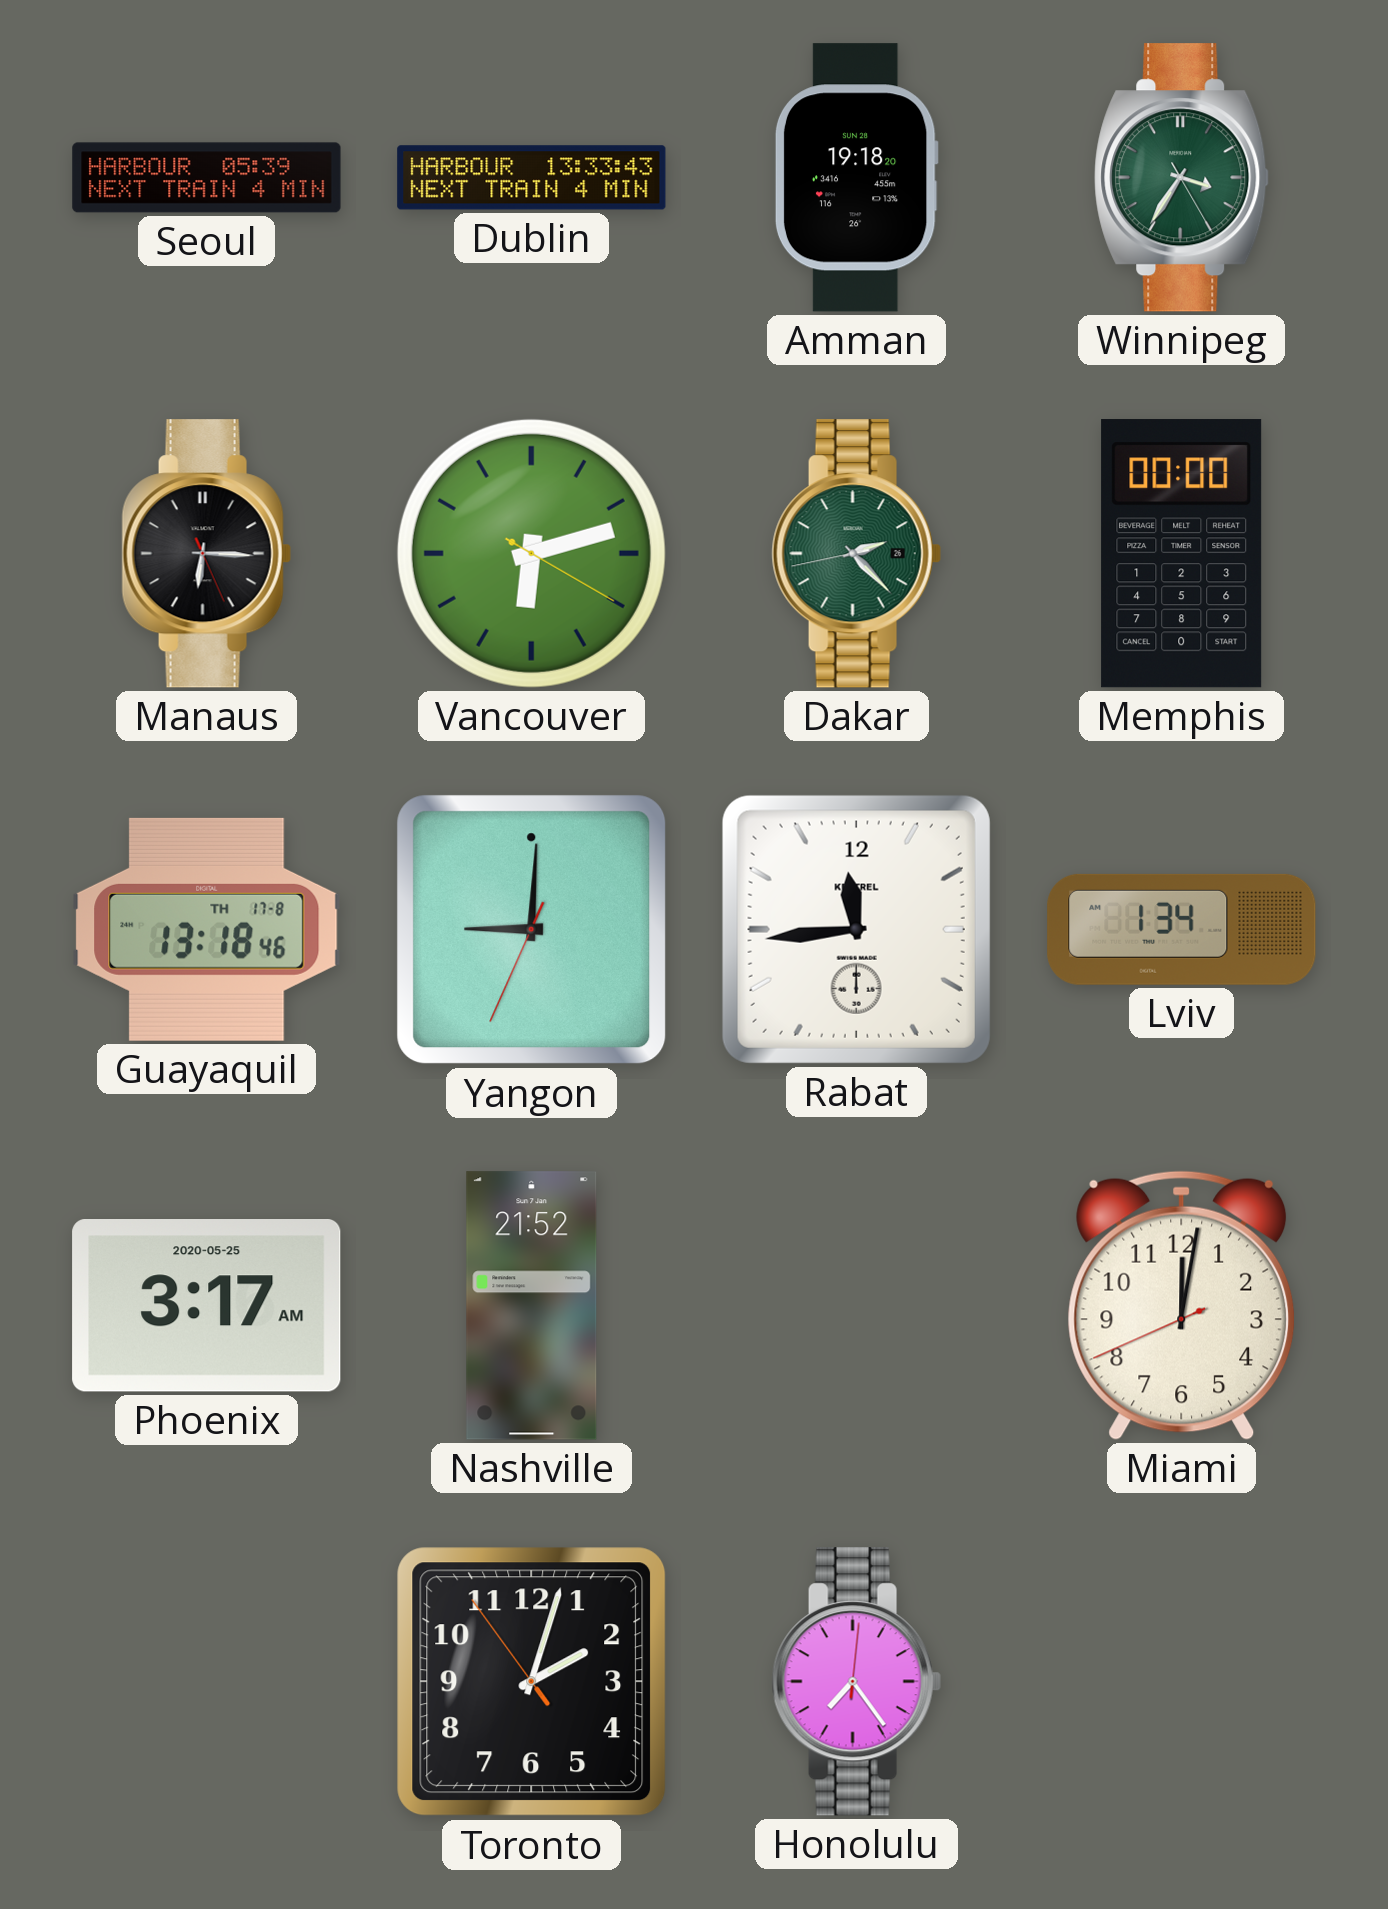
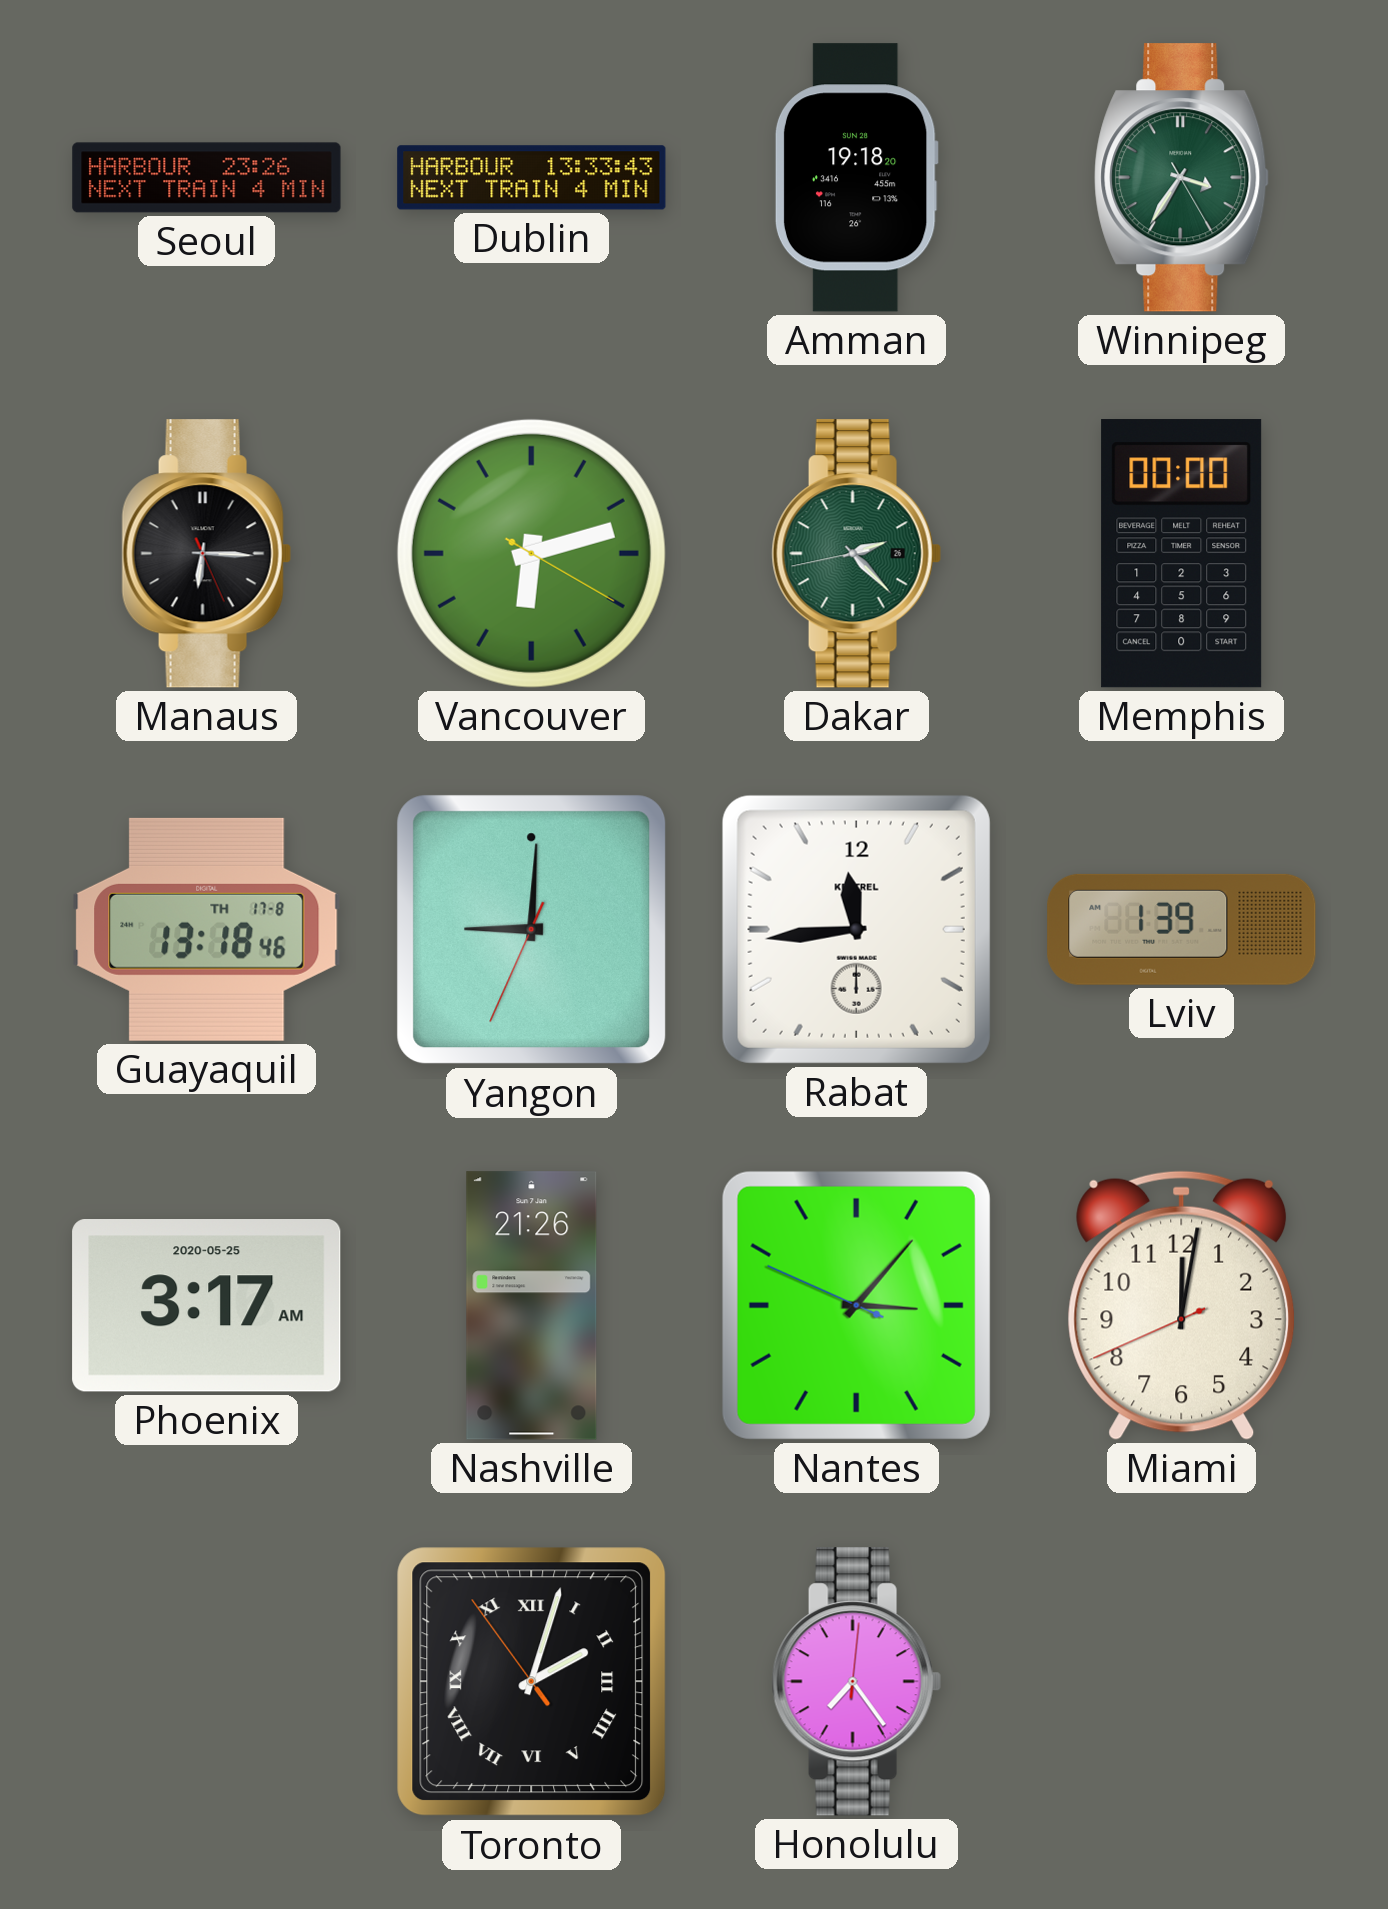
Seoul: 05:39 -> 23:26 (207, 178)
Lviv: 1:34 -> 1:39 (1182, 929)
Nashville: 21:52 -> 21:26 (532, 1306)
Nantes: none -> 3:06 (856, 1305)
Toronto numerals: Arabic -> Roman (532, 1682)
